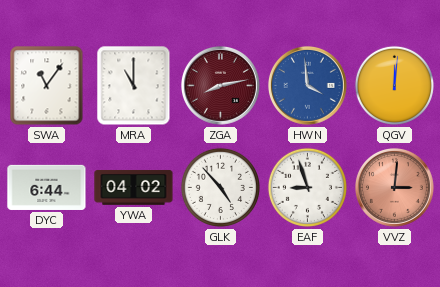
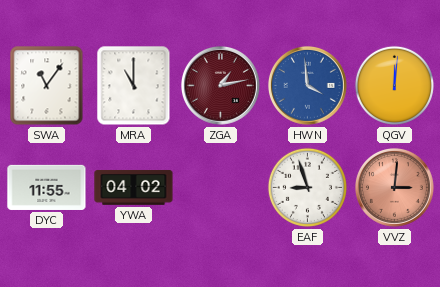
ZGA: 8:13 -> 1:13 (221, 86)
DYC: 6:44 -> 11:55 (47, 187)
GLK: 4:53 -> none (220, 187)
